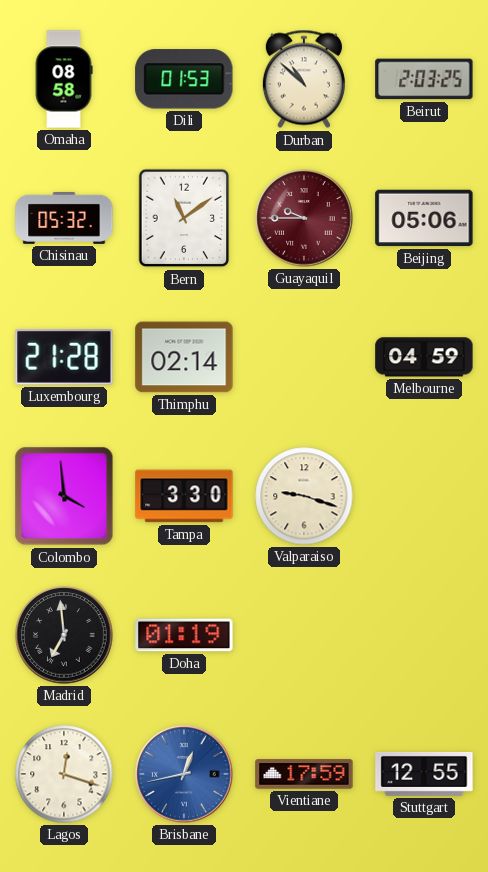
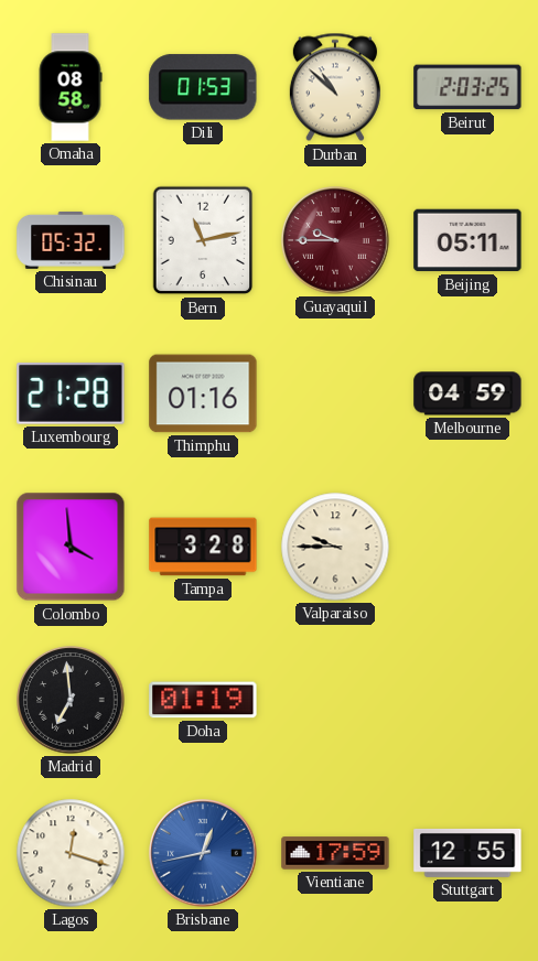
Bern: 11:09 -> 11:13 (203, 240)
Beijing: 05:06 -> 05:11 (467, 240)
Thimphu: 02:14 -> 01:16 (203, 393)
Tampa: 3:30 -> 3:28 (203, 547)
Valparaiso: 9:18 -> 9:45 (335, 547)
